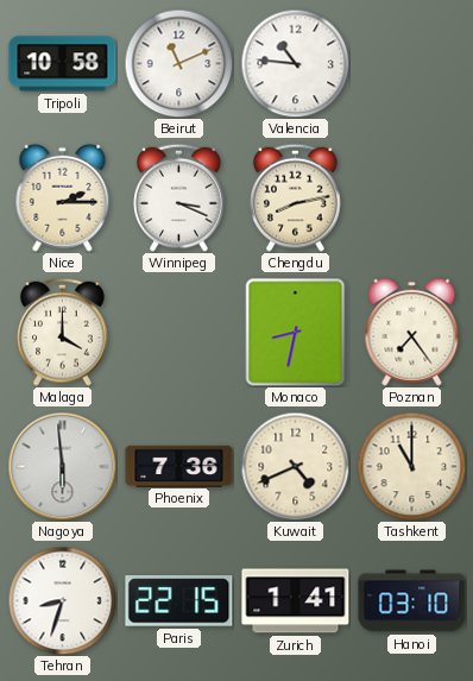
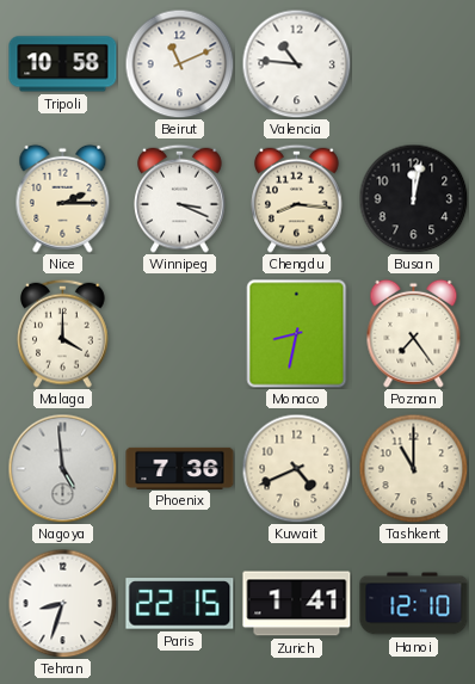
Chengdu: 8:13 -> 8:16 (297, 198)
Busan: none -> 12:02 (413, 198)
Nagoya: 5:59 -> 4:59 (62, 468)
Hanoi: 03:10 -> 12:10 (414, 604)
